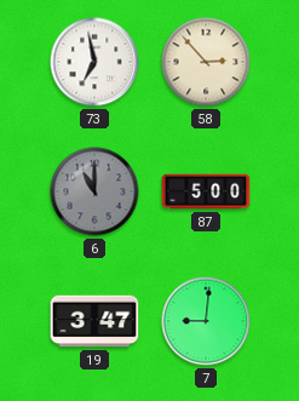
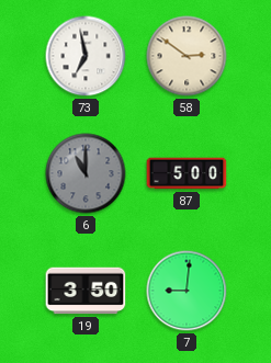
58: 2:53 -> 2:51 (187, 56)
19: 3:47 -> 3:50 (86, 291)
